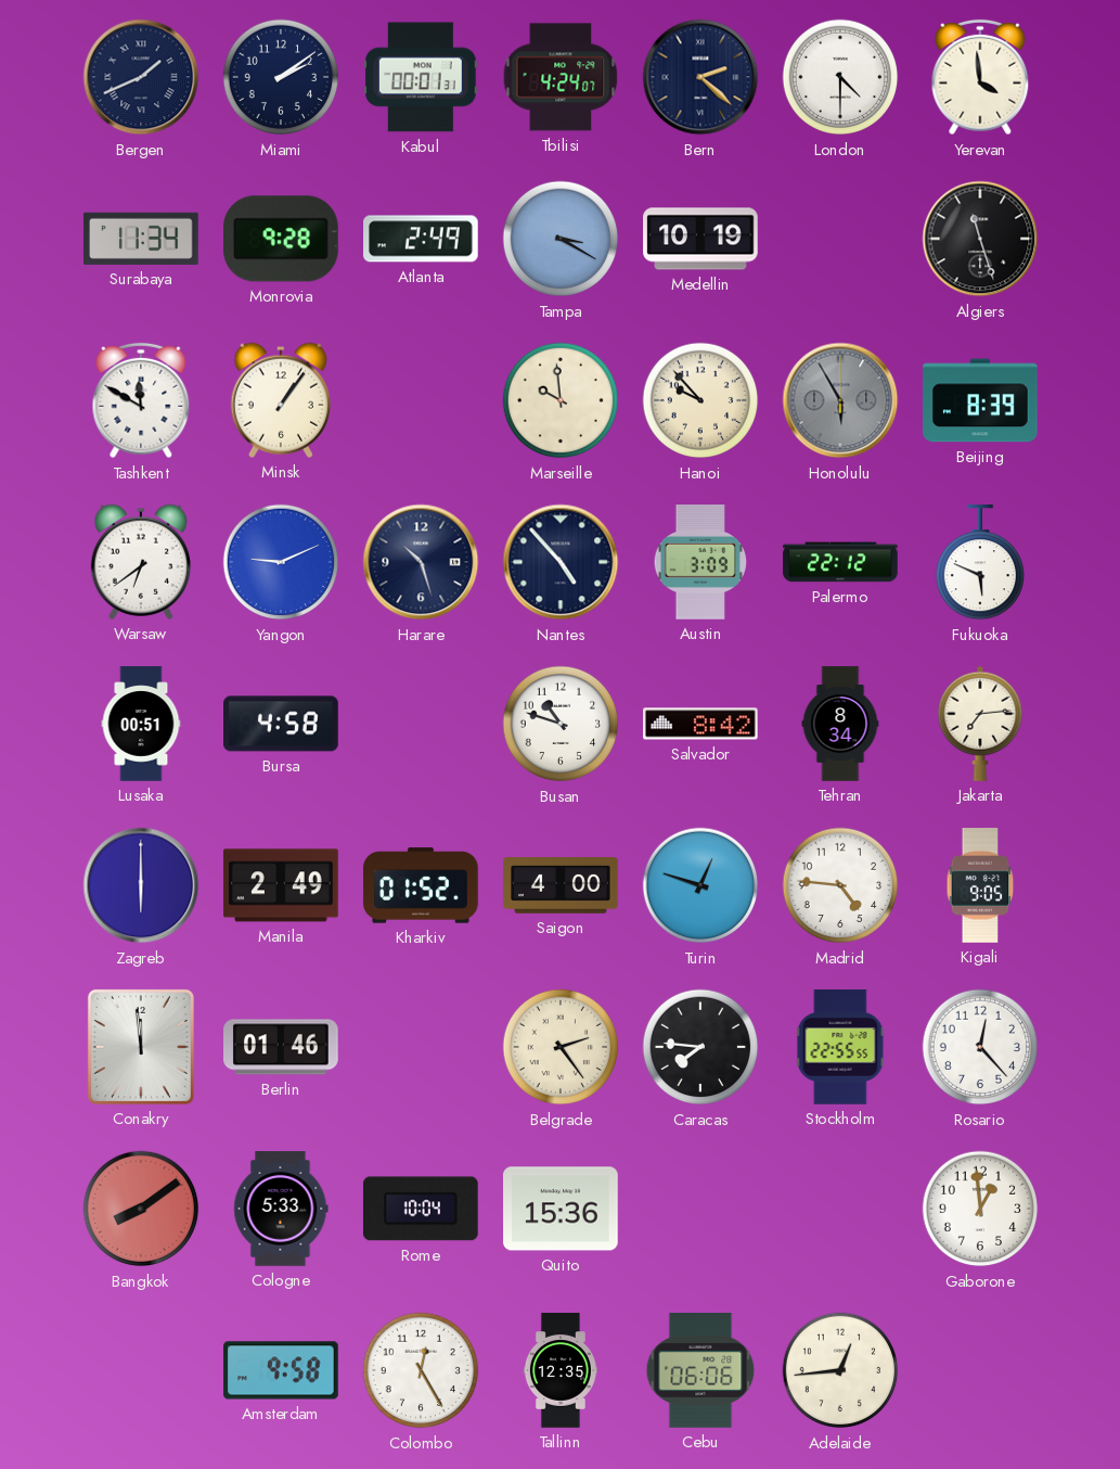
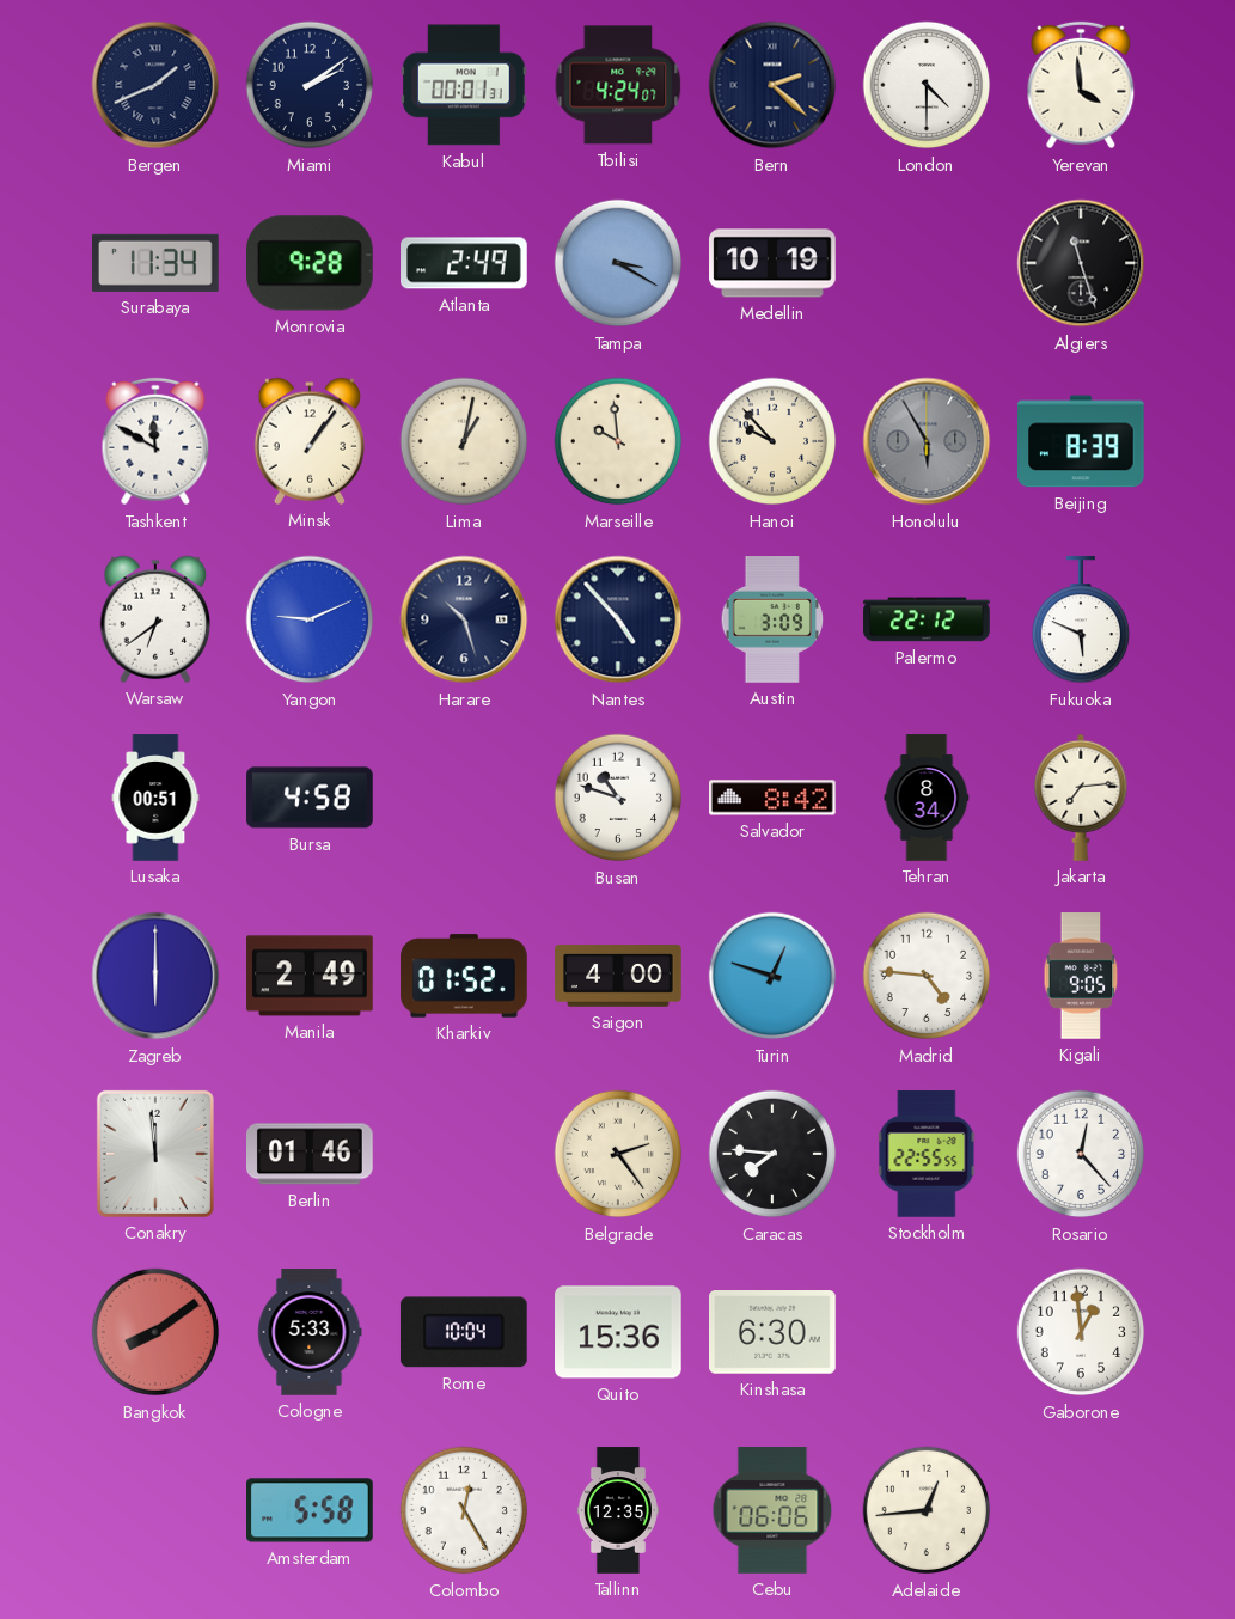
Lima: none -> 1:02 (464, 441)
Kinshasa: none -> 6:30 (774, 1333)
Amsterdam: 9:58 -> 5:58 (310, 1510)
